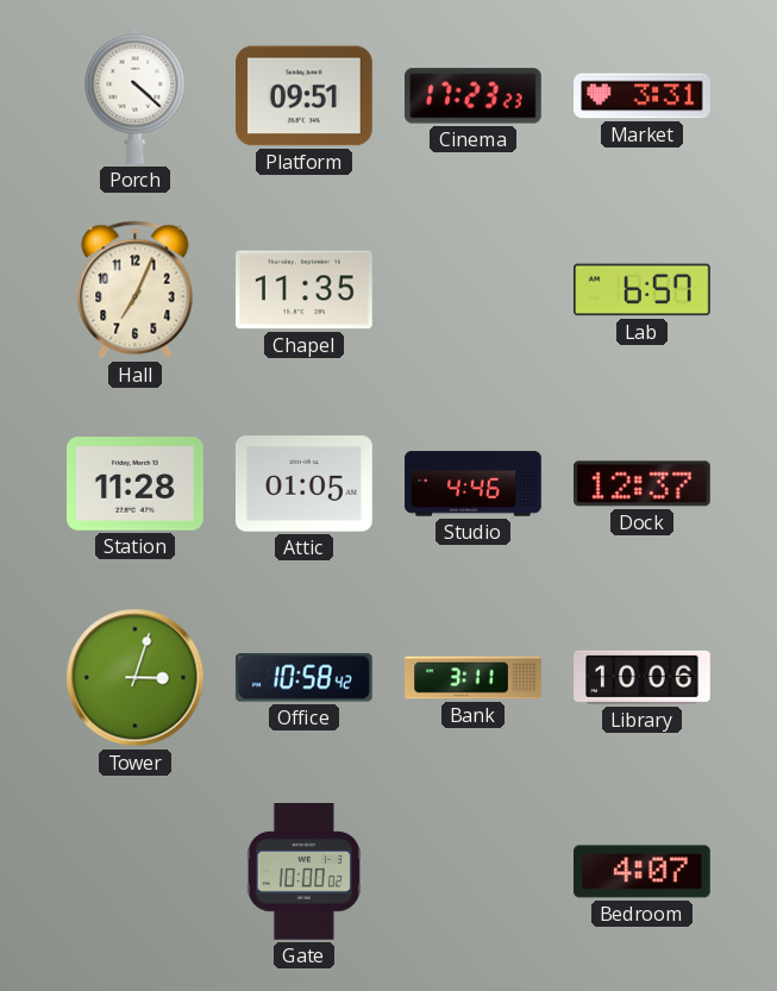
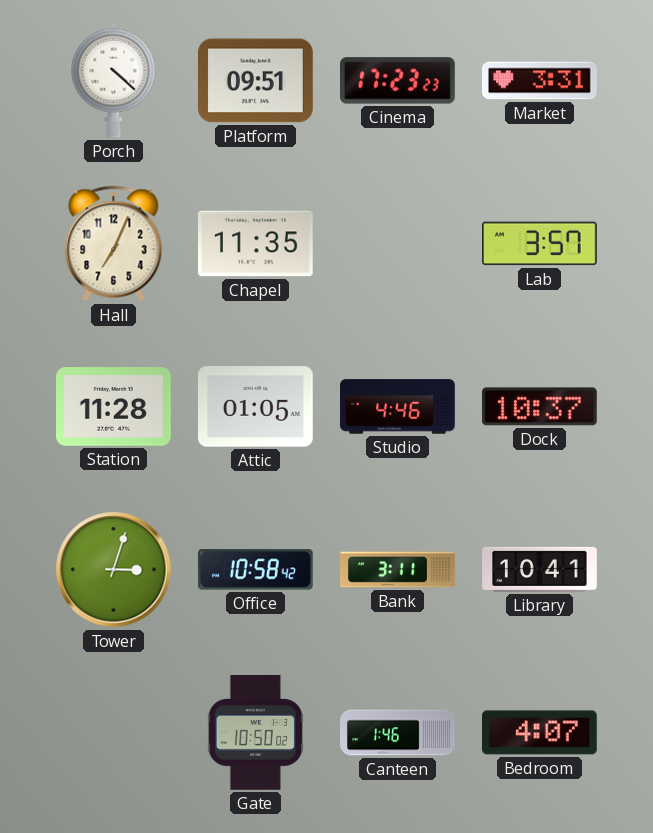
Lab: 6:57 -> 3:57 (540, 244)
Dock: 12:37 -> 10:37 (540, 407)
Library: 10:06 -> 10:41 (540, 569)
Gate: 10:00 -> 10:50 (255, 733)
Canteen: none -> 1:46 (398, 733)
